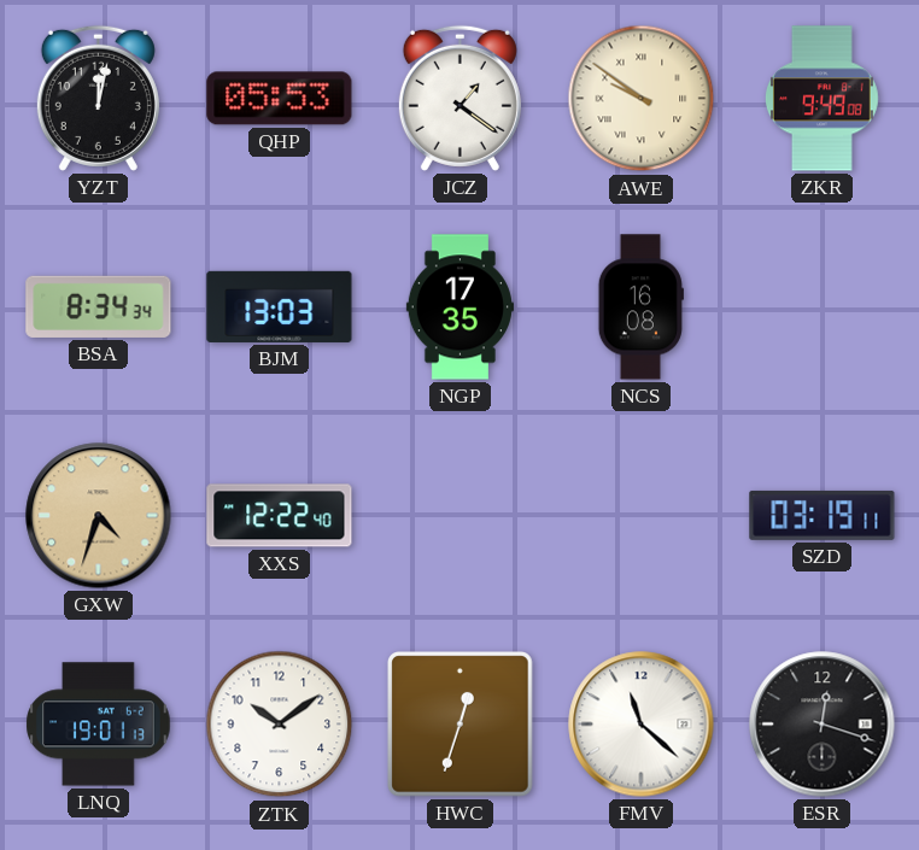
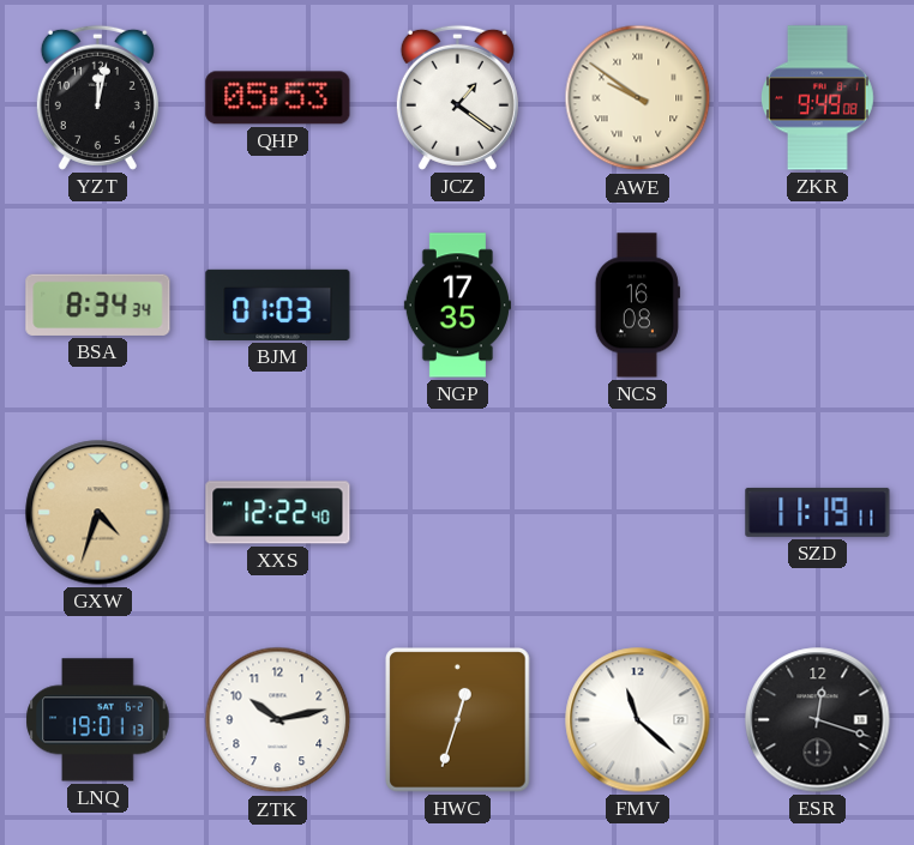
BJM: 13:03 -> 01:03 (278, 304)
SZD: 03:19 -> 11:19 (818, 512)
ZTK: 10:09 -> 10:13 (278, 720)
